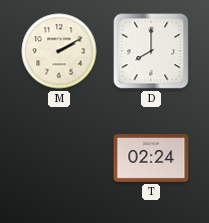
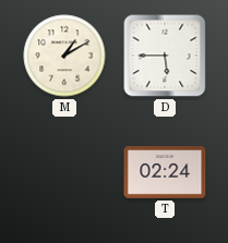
M: 2:10 -> 1:10 (64, 56)
D: 8:00 -> 5:45 (165, 56)
